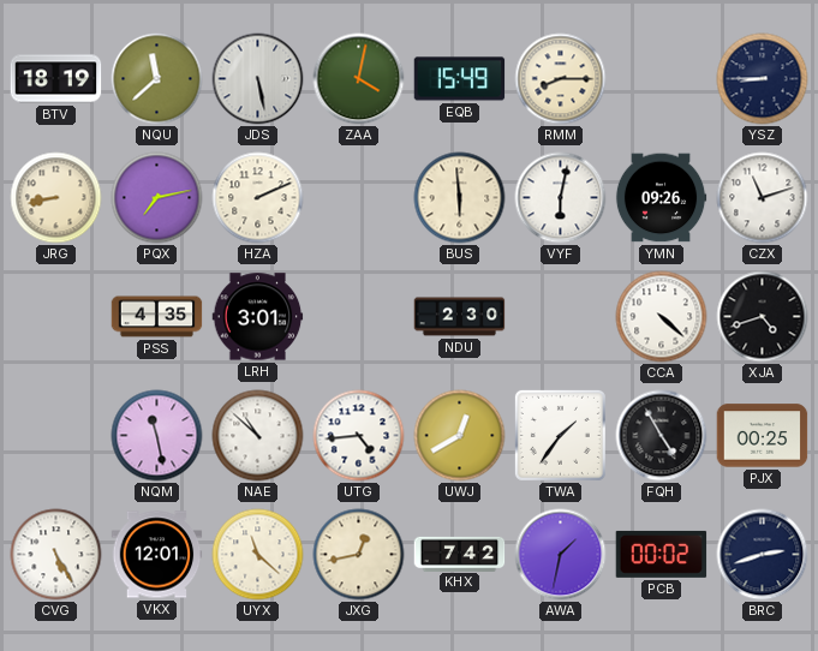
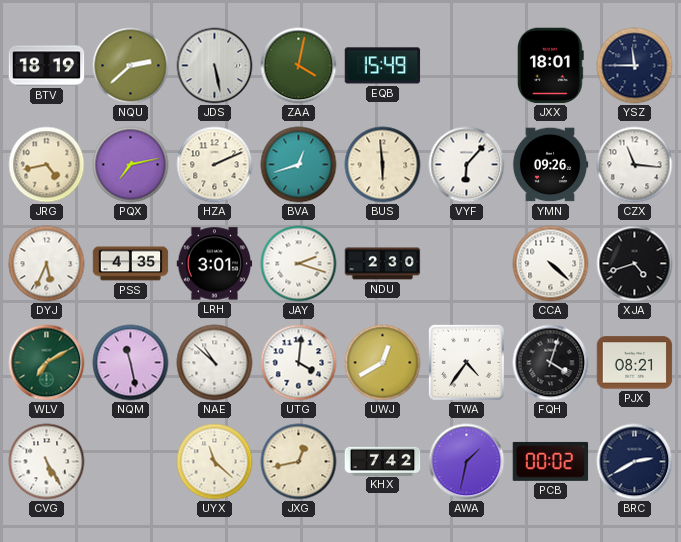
NQU: 11:38 -> 2:38 (131, 66)
RMM: 8:15 -> none (561, 79)
JXX: none -> 18:01 (550, 66)
YSZ: 8:45 -> 11:45 (635, 66)
JRG: 8:43 -> 4:43 (47, 165)
BVA: none -> 12:42 (299, 165)
VYF: 6:02 -> 6:07 (467, 165)
CZX: 11:12 -> 11:16 (635, 165)
DYJ: none -> 5:34 (47, 264)
JAY: none -> 2:18 (299, 264)
WLV: none -> 7:10 (47, 363)
UTG: 4:44 -> 4:01 (299, 363)
TWA: 1:36 -> 4:36 (466, 362)
FQH: 4:55 -> 4:03 (551, 363)
PJX: 00:25 -> 08:21 (635, 363)
VKX: 12:01 -> none (157, 555)
BRC: 2:42 -> 2:40 (635, 462)
